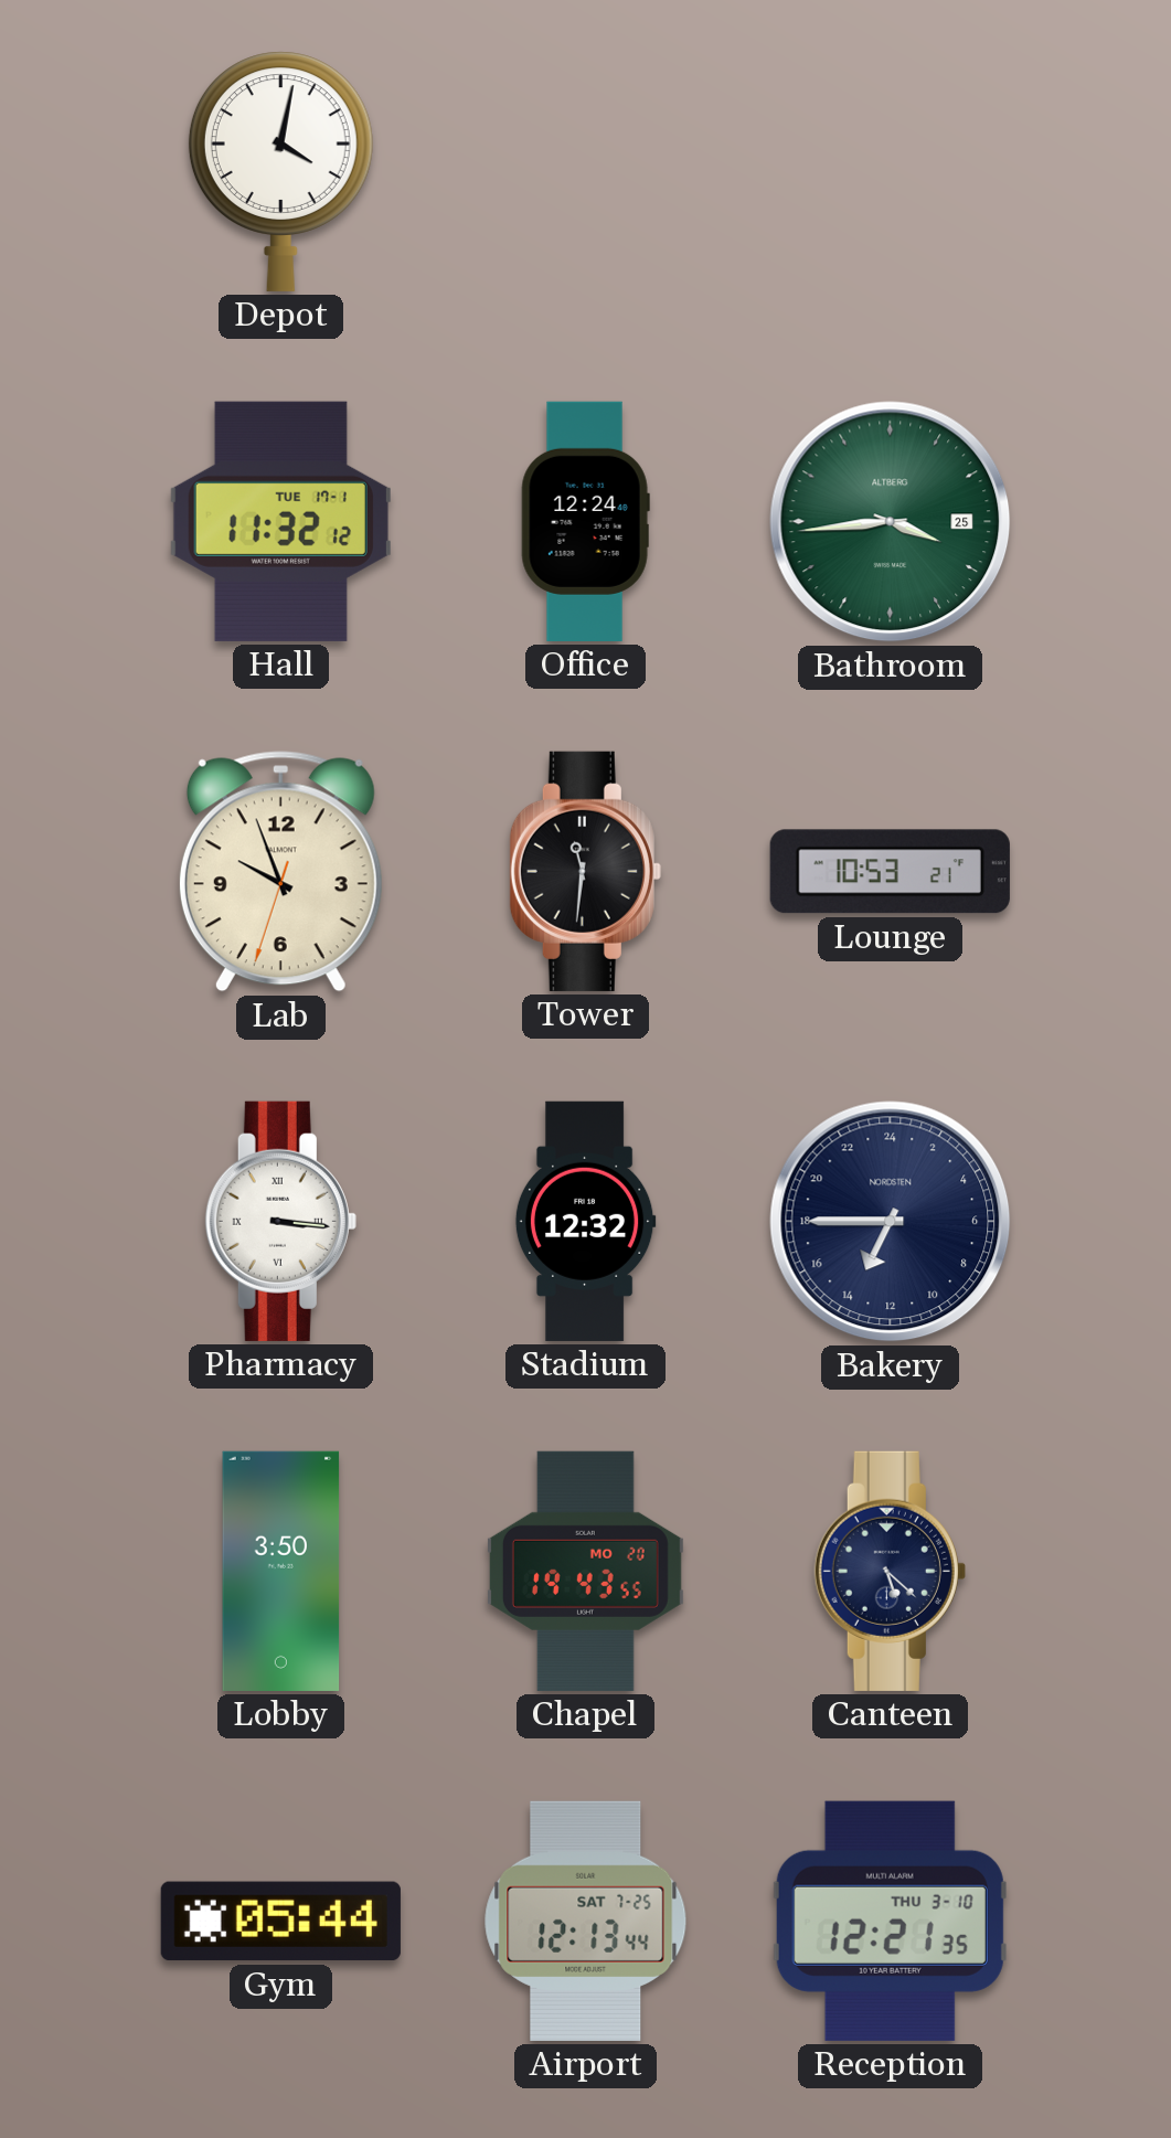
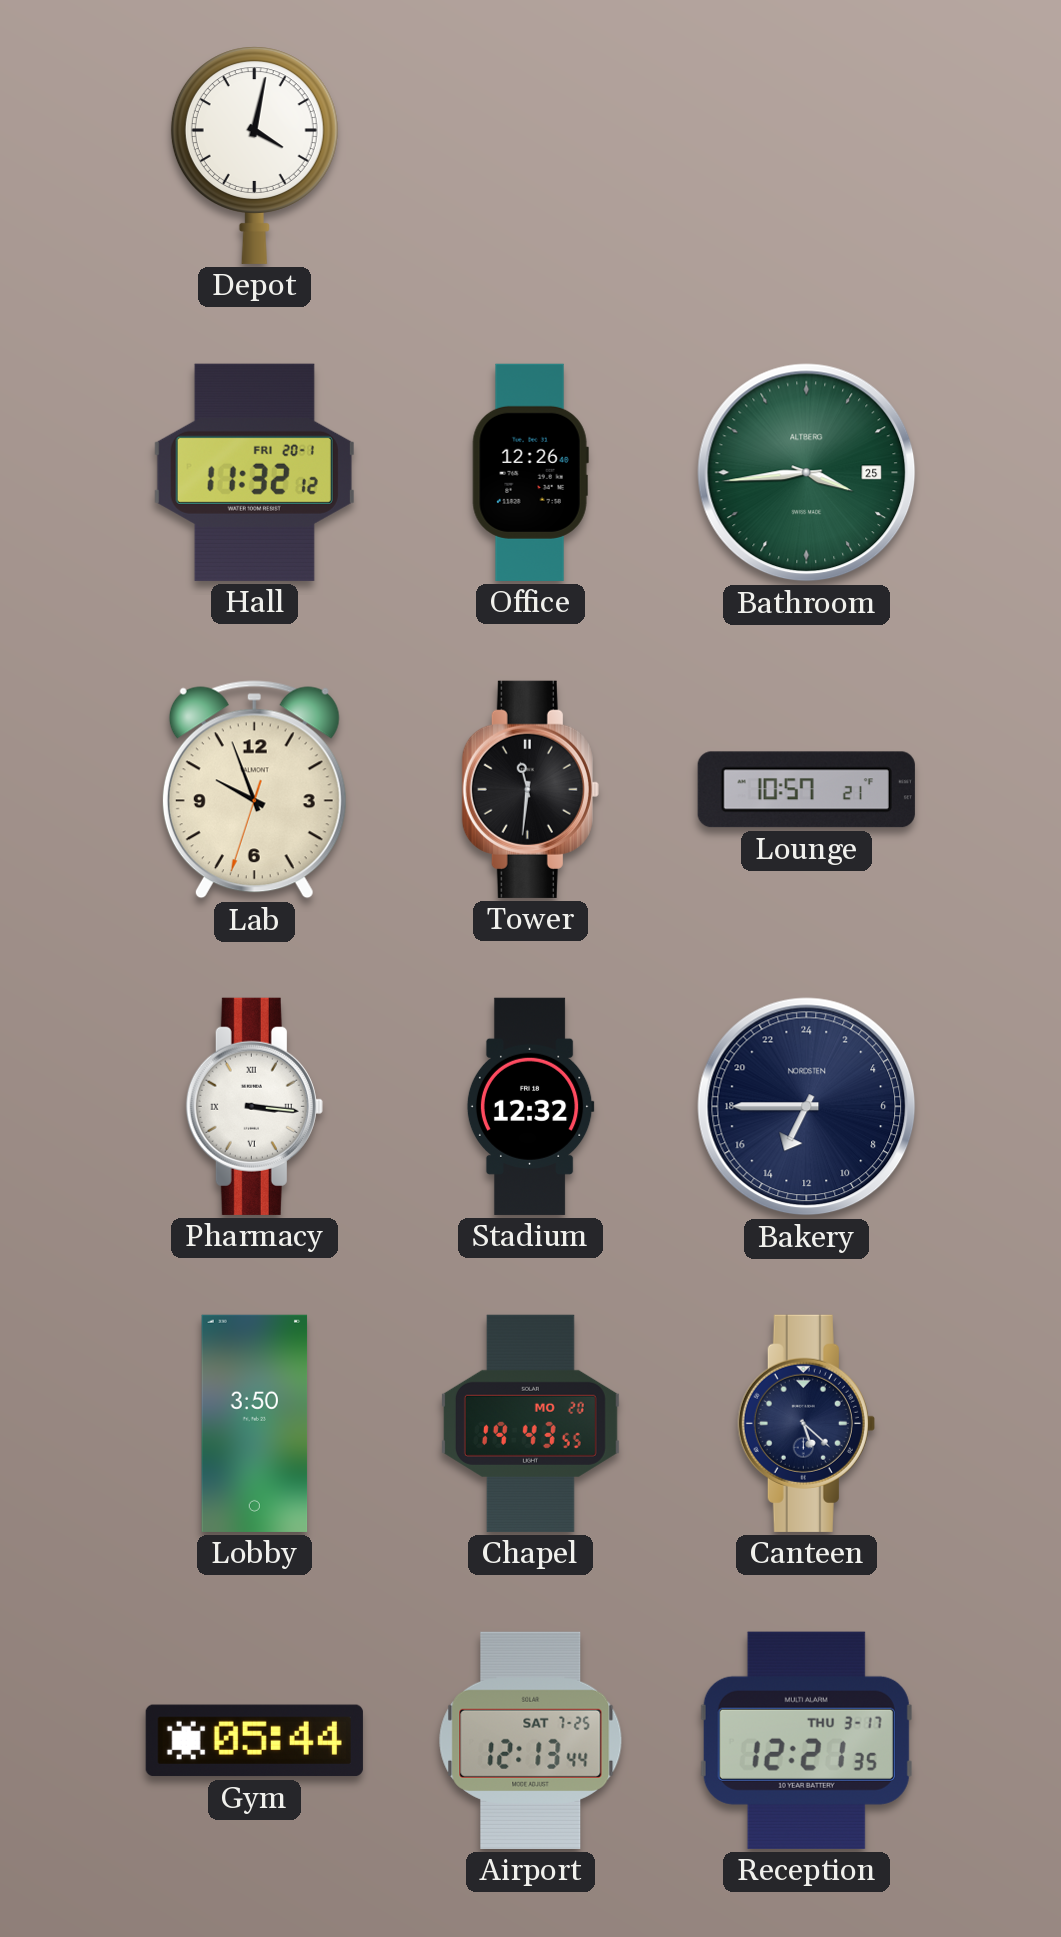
Hall date: TUE 17-1 -> FRI 20-1 (254, 472)
Office: 12:24 -> 12:26 (530, 472)
Lounge: 10:53 -> 10:57 (806, 790)
Reception date: THU 3-10 -> THU 3-17 (806, 1740)
